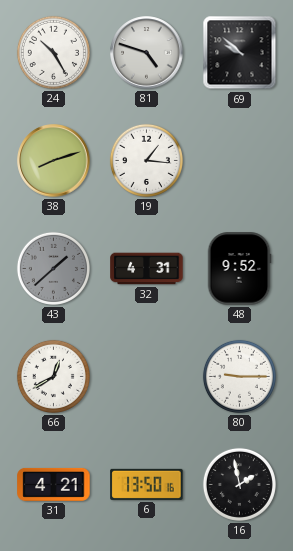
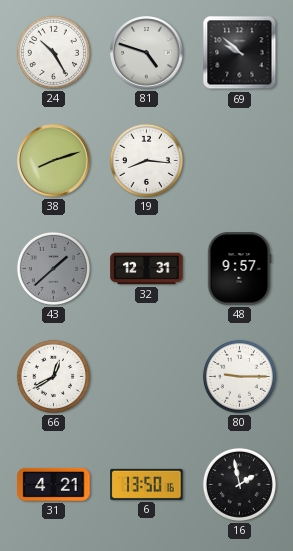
19: 1:16 -> 8:16 (146, 160)
32: 4:31 -> 12:31 (147, 269)
48: 9:52 -> 9:57 (239, 269)
